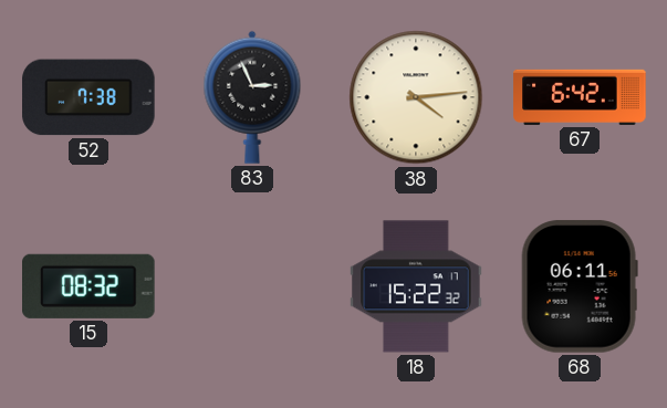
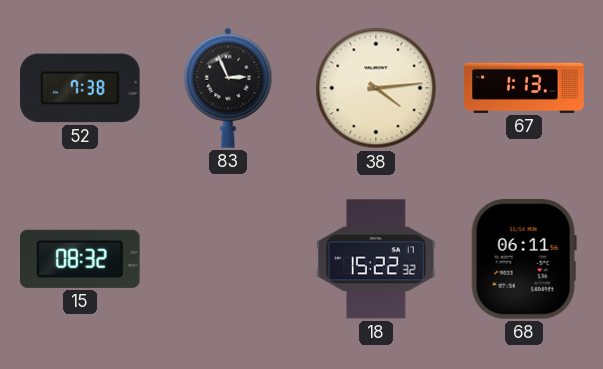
67: 6:42 -> 1:13 (524, 88)
